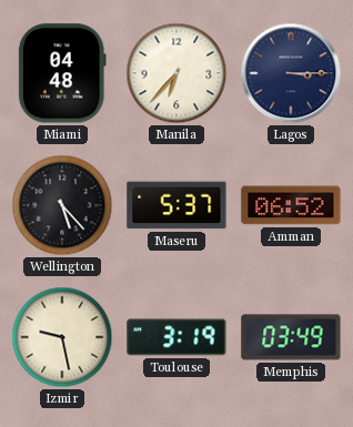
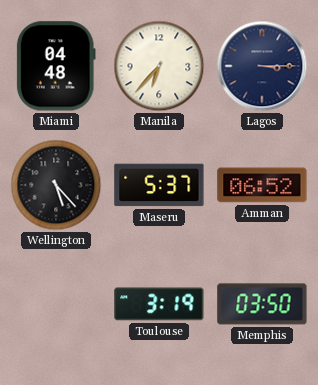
Izmir: 9:28 -> none (62, 337)
Memphis: 03:49 -> 03:50 (262, 304)
